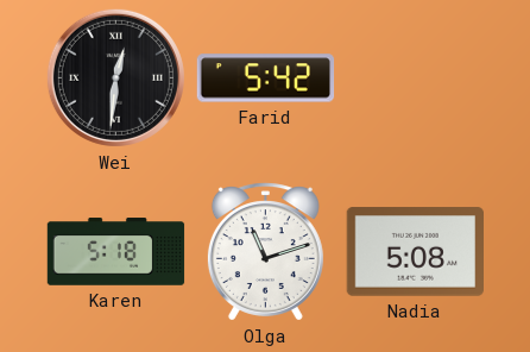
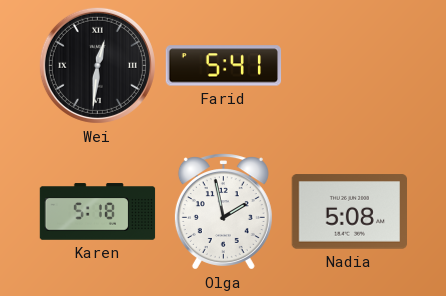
Farid: 5:42 -> 5:41 (224, 66)
Olga: 11:12 -> 1:58 (223, 212)
